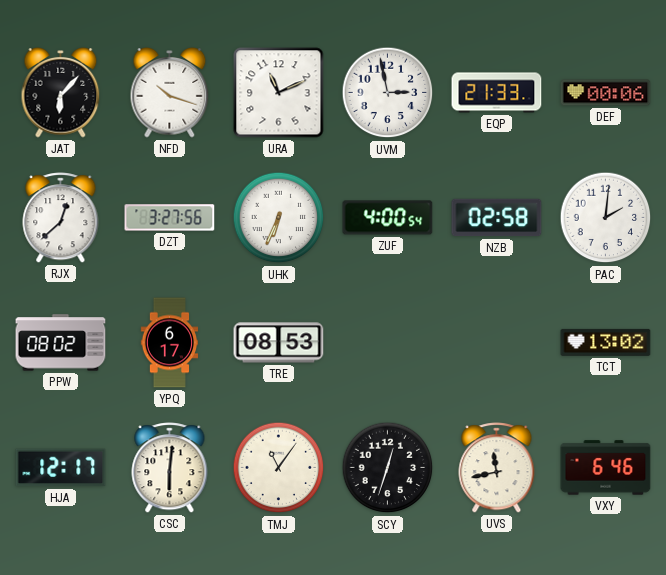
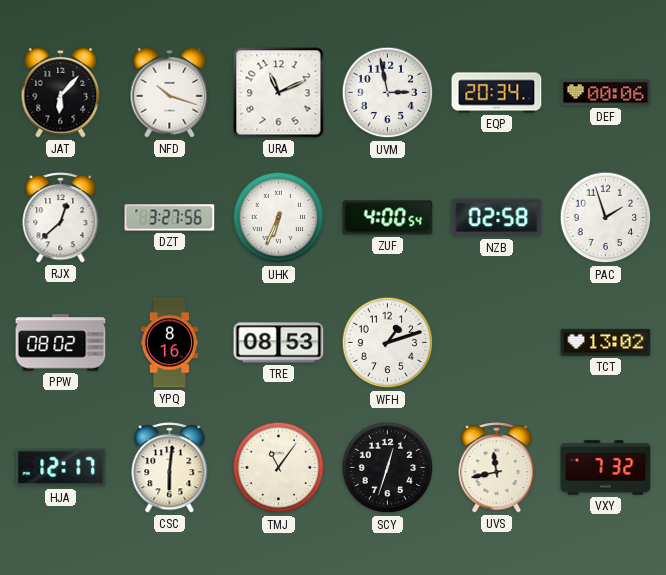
EQP: 21:33 -> 20:34 (497, 93)
PAC: 2:01 -> 1:57 (606, 218)
YPQ: 6:17 -> 8:16 (170, 343)
WFH: none -> 1:12 (388, 343)
VXY: 6:46 -> 7:32 (606, 468)
